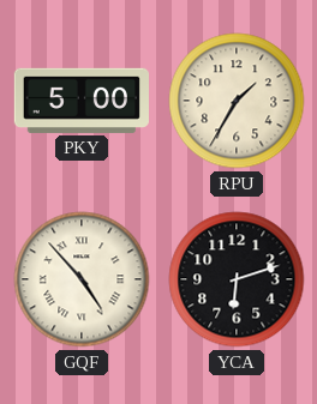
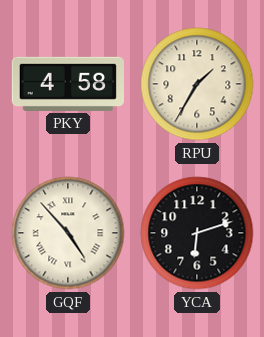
PKY: 5:00 -> 4:58 (67, 84)
